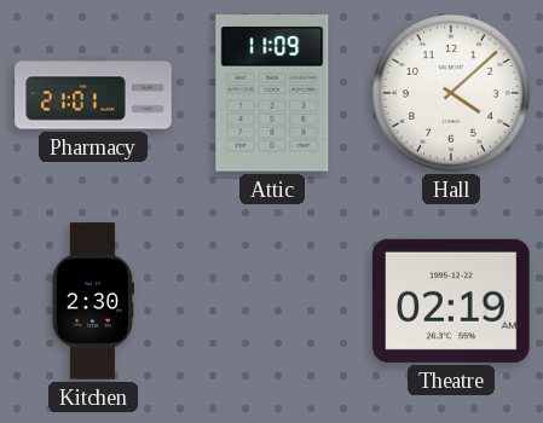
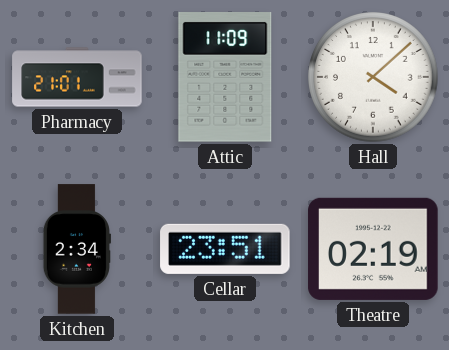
Kitchen: 2:30 -> 2:34 (77, 249)
Cellar: none -> 23:51 (225, 249)
